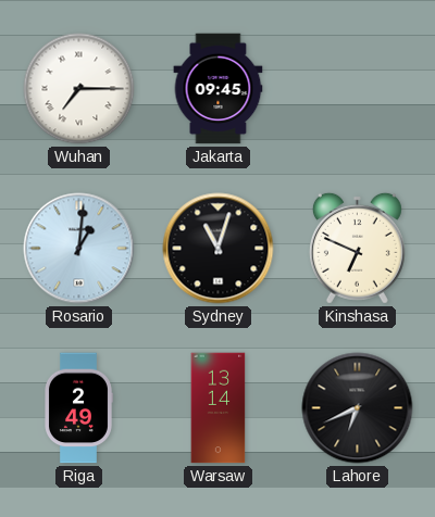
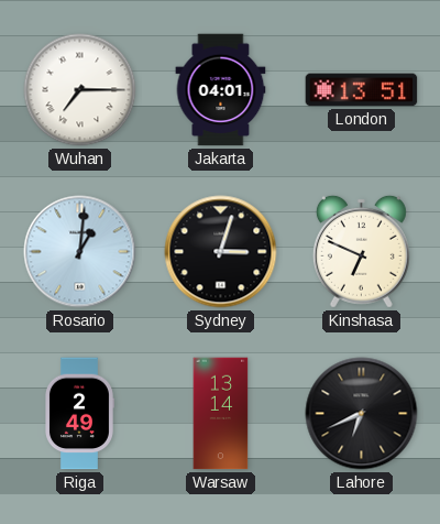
Jakarta: 09:45 -> 04:01 (221, 90)
London: none -> 13:51 (362, 90)
Sydney: 11:03 -> 3:03 (221, 252)
